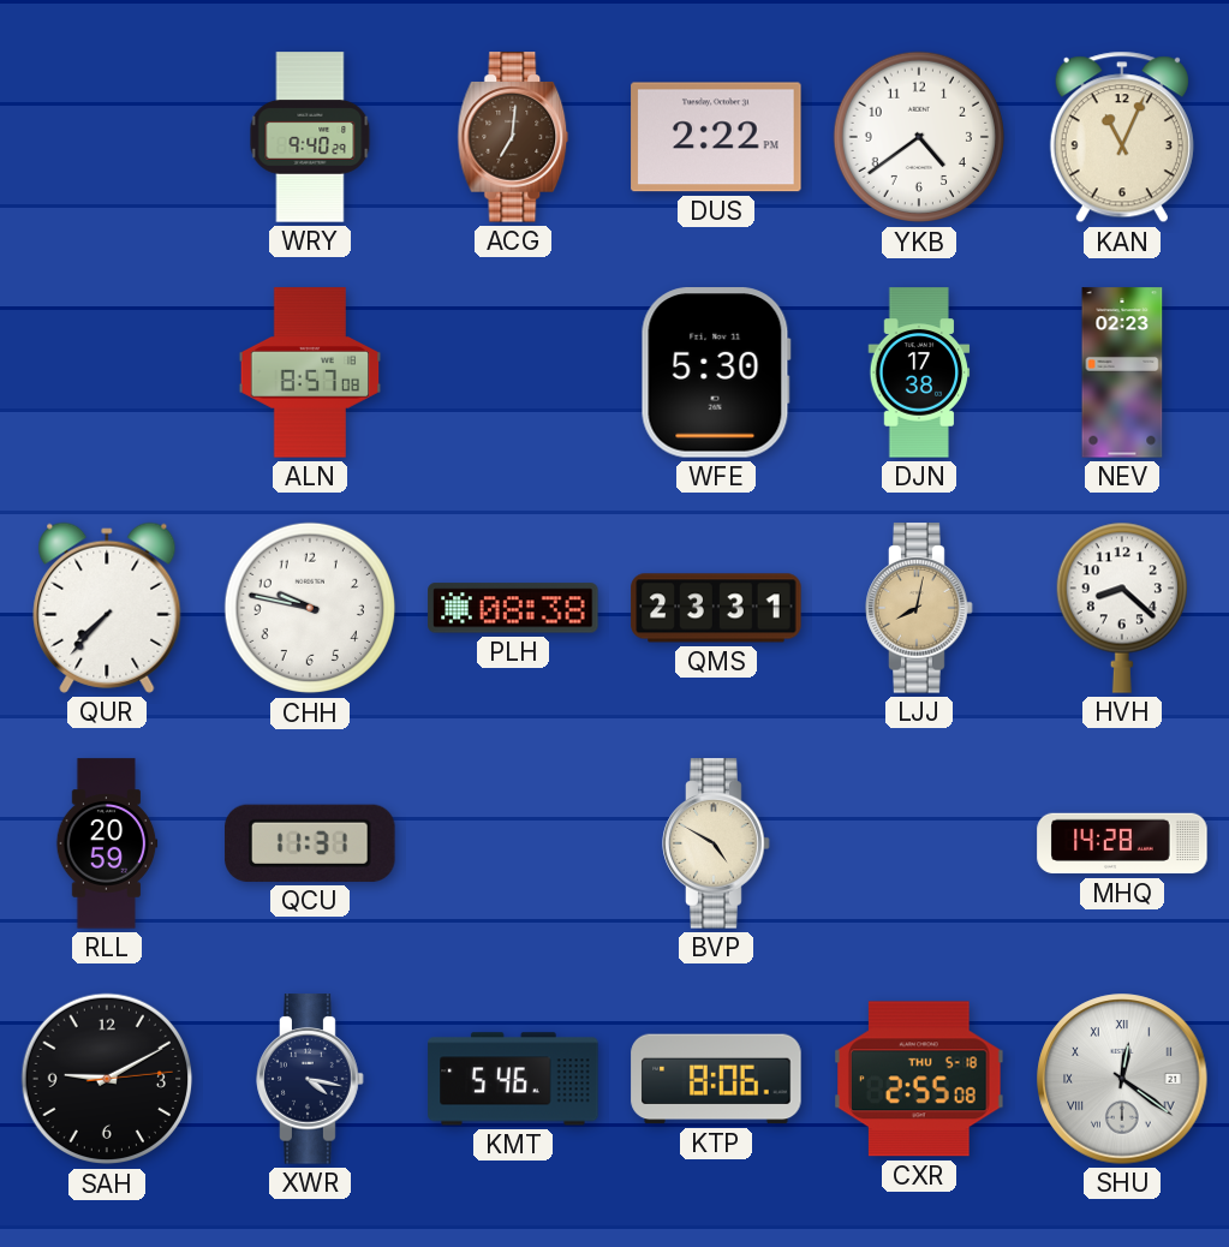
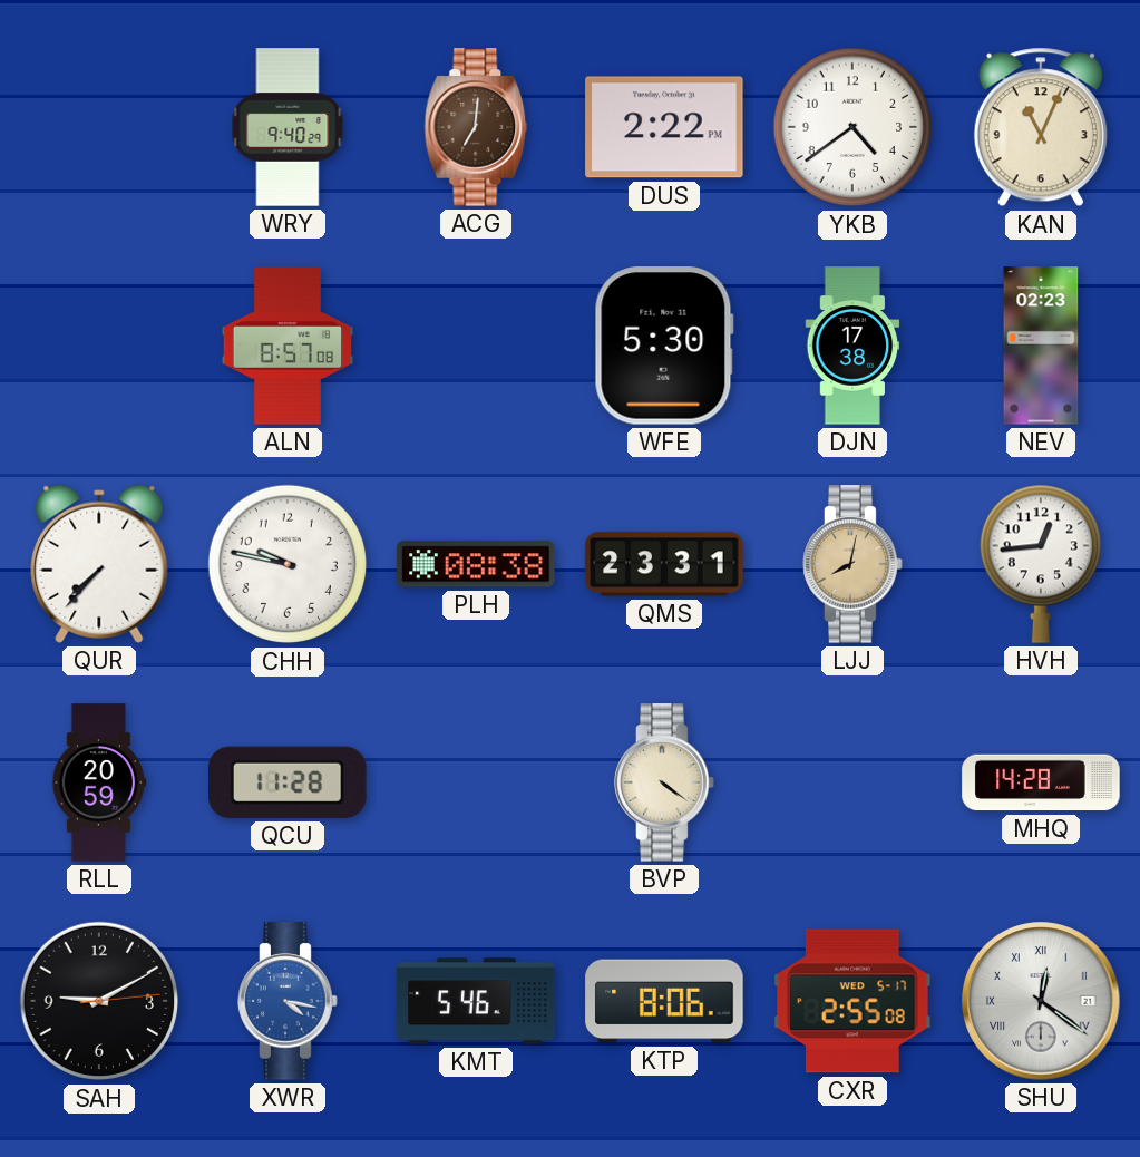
HVH: 8:22 -> 12:44 (1041, 564)
QCU: 11:31 -> 11:28 (288, 782)
BVP: 4:50 -> 4:21 (664, 782)
XWR dial: navy -> blue (288, 1001)
CXR date: THU 5-18 -> WED 5-17 (852, 1001)
